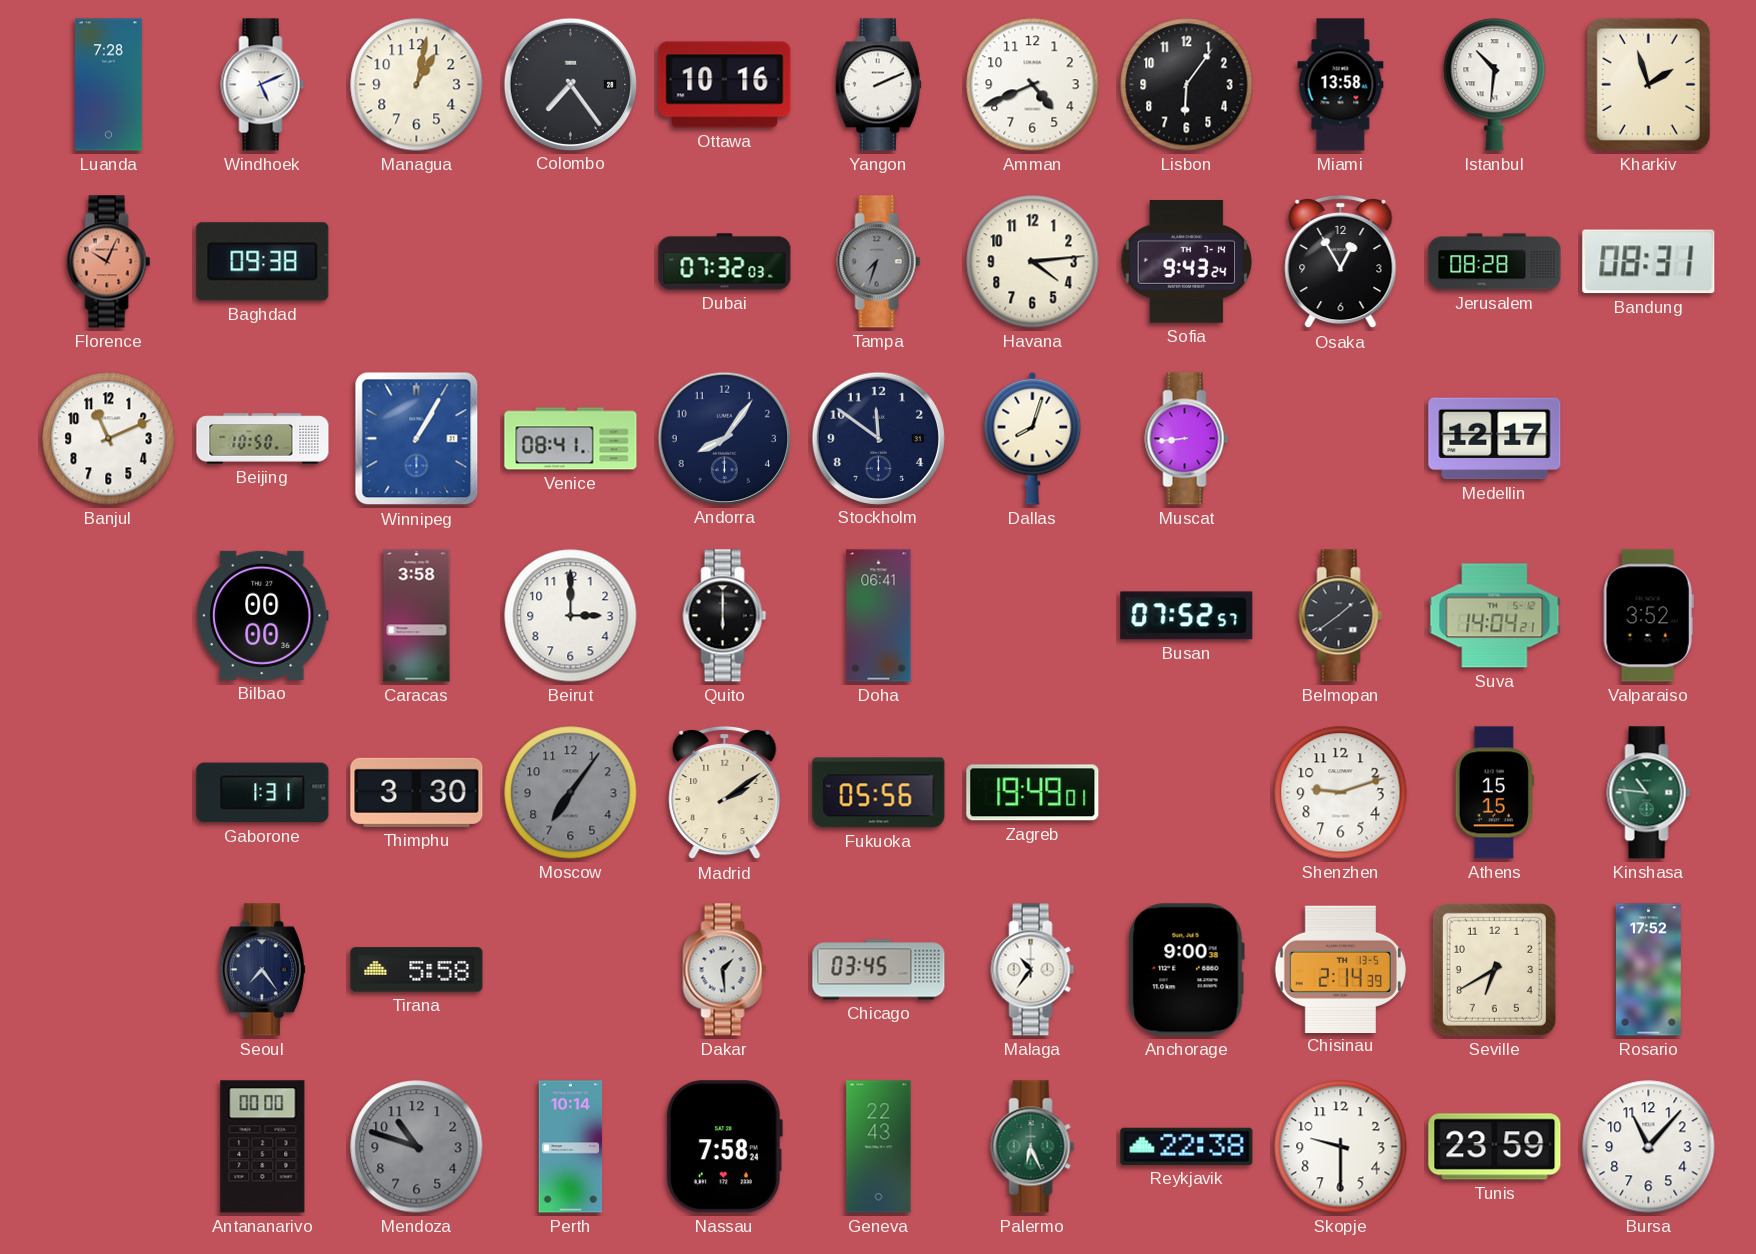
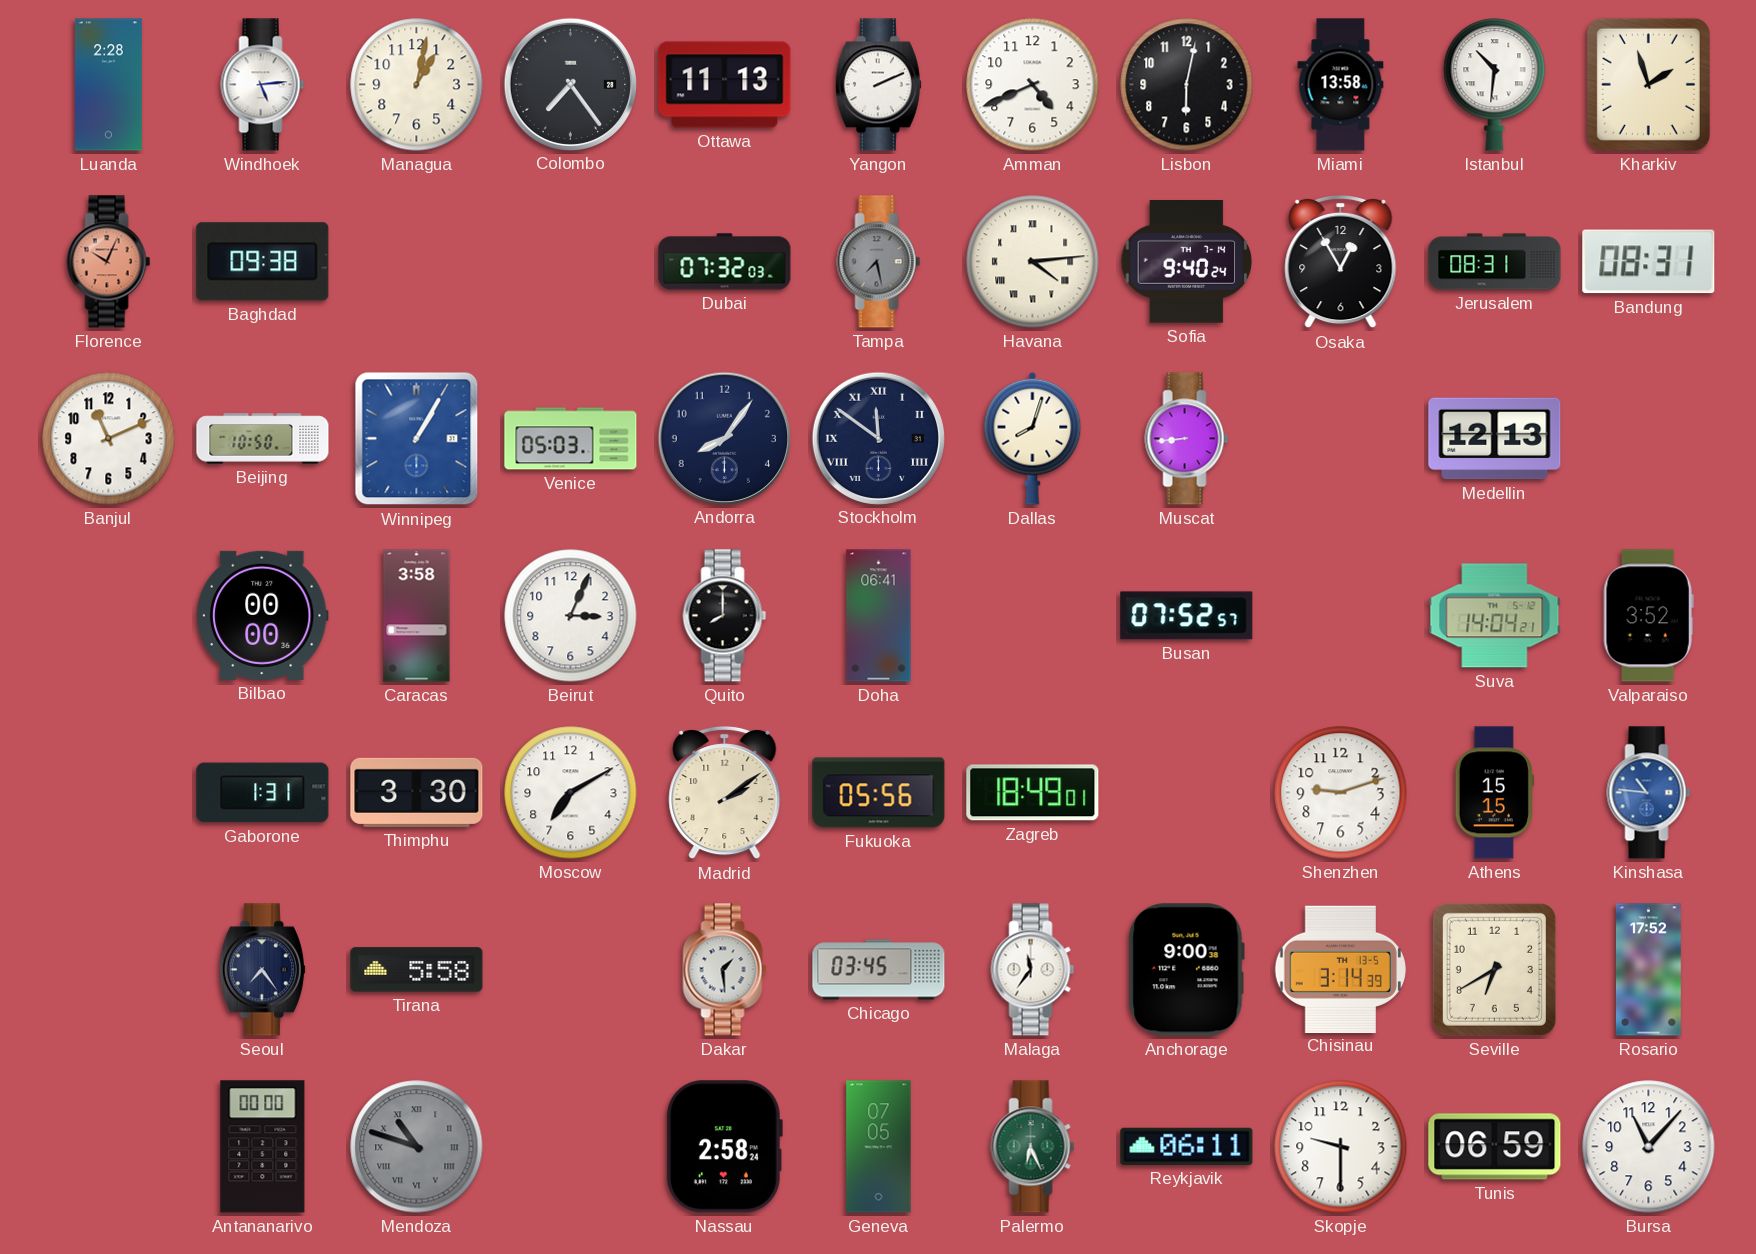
Luanda: 7:28 -> 2:28 (108, 85)
Windhoek: 5:11 -> 5:14 (263, 85)
Ottawa: 10:16 -> 11:13 (725, 85)
Lisbon: 6:06 -> 6:02 (1187, 85)
Tampa: 7:33 -> 7:28 (879, 262)
Havana numerals: Arabic -> Roman (1033, 262)
Sofia: 9:43 -> 9:40 (1187, 262)
Jerusalem: 08:28 -> 08:31 (1495, 262)
Venice: 08:41 -> 05:03 (571, 439)
Stockholm numerals: Arabic -> Roman (878, 438)
Medellin: 12:17 -> 12:13 (1495, 439)
Beirut: 3:00 -> 3:04 (571, 616)
Quito: 6:00 -> 8:00 (725, 616)
Belmopan: 1:39 -> none (1341, 616)
Moscow: 7:06 -> 7:10 (571, 793)
Moscow dial: grey -> white (571, 793)
Zagreb: 19:49 -> 18:49 (1033, 793)
Kinshasa dial: green -> blue (1649, 793)
Malaga: 10:36 -> 11:36 (1033, 970)
Chisinau: 2:14 -> 3:14 (1340, 969)
Mendoza numerals: Arabic -> Roman (417, 1147)
Perth: 10:14 -> none (571, 1147)
Nassau: 7:58 -> 2:58 (724, 1147)
Geneva: 22:43 -> 07:05 (879, 1147)
Reykjavik: 22:38 -> 06:11 (1187, 1146)
Tunis: 23:59 -> 06:59 (1495, 1147)
